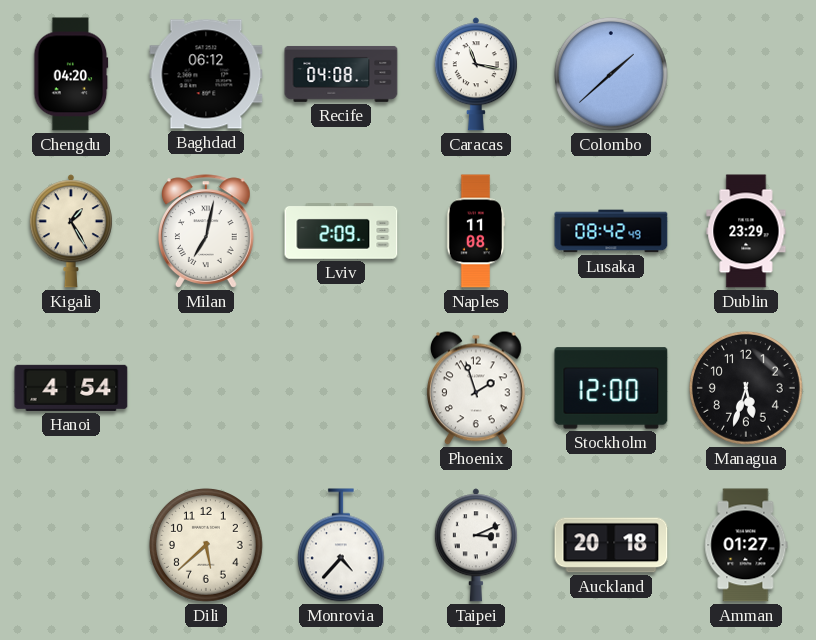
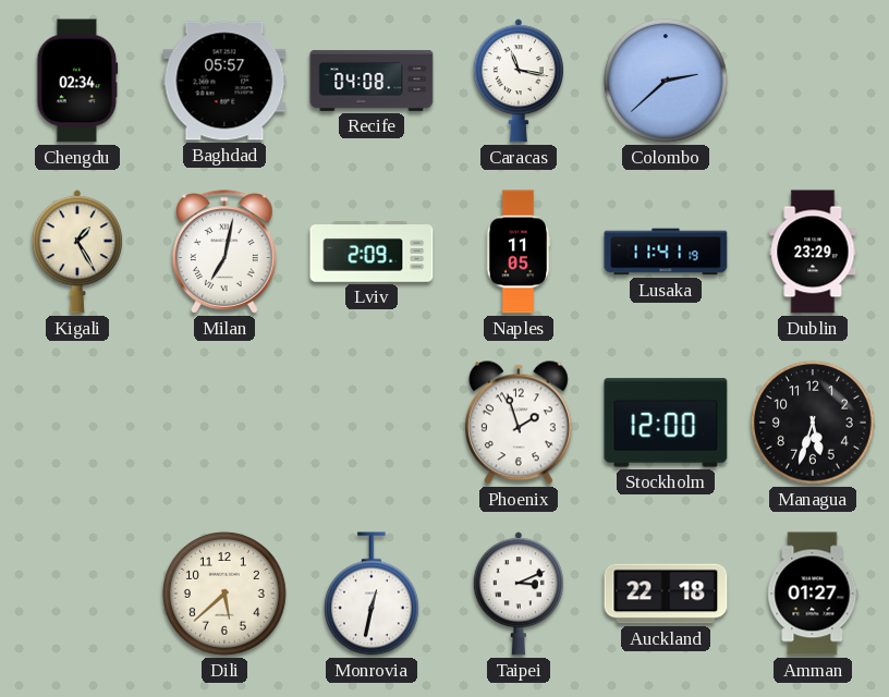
Chengdu: 04:20 -> 02:34 (77, 81)
Baghdad: 06:12 -> 05:57 (224, 81)
Colombo: 1:38 -> 2:38 (666, 81)
Naples: 11:08 -> 11:05 (519, 252)
Lusaka: 08:42 -> 11:41 (666, 252)
Hanoi: 4:54 -> none (71, 388)
Monrovia: 4:37 -> 12:32 (372, 594)
Auckland: 20:18 -> 22:18 (666, 594)
